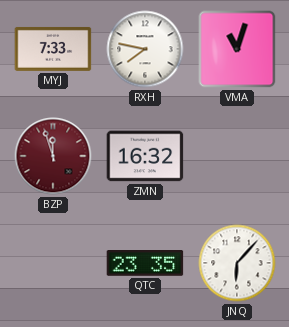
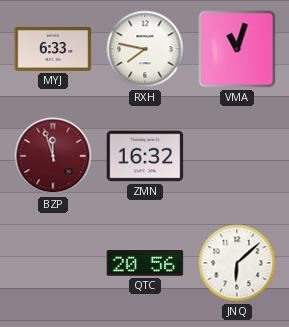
MYJ: 7:33 -> 6:33 (53, 49)
QTC: 23:35 -> 20:56 (145, 263)
JNQ: 6:07 -> 6:08 (237, 263)
